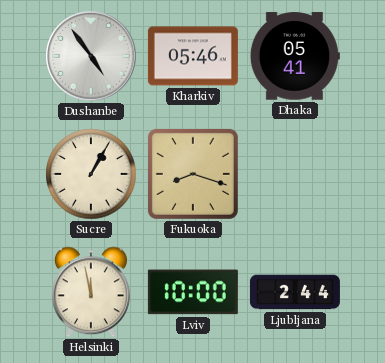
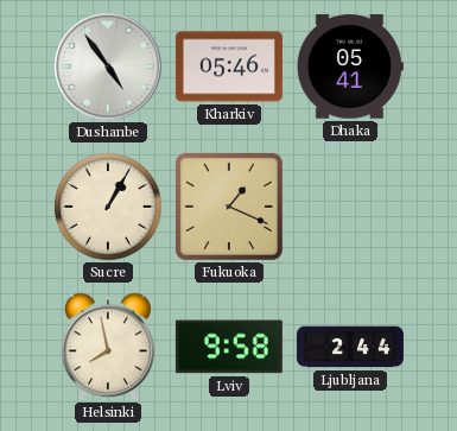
Fukuoka: 8:18 -> 1:19 (229, 207)
Helsinki: 11:58 -> 7:58 (108, 347)
Lviv: 10:00 -> 9:58 (229, 347)
